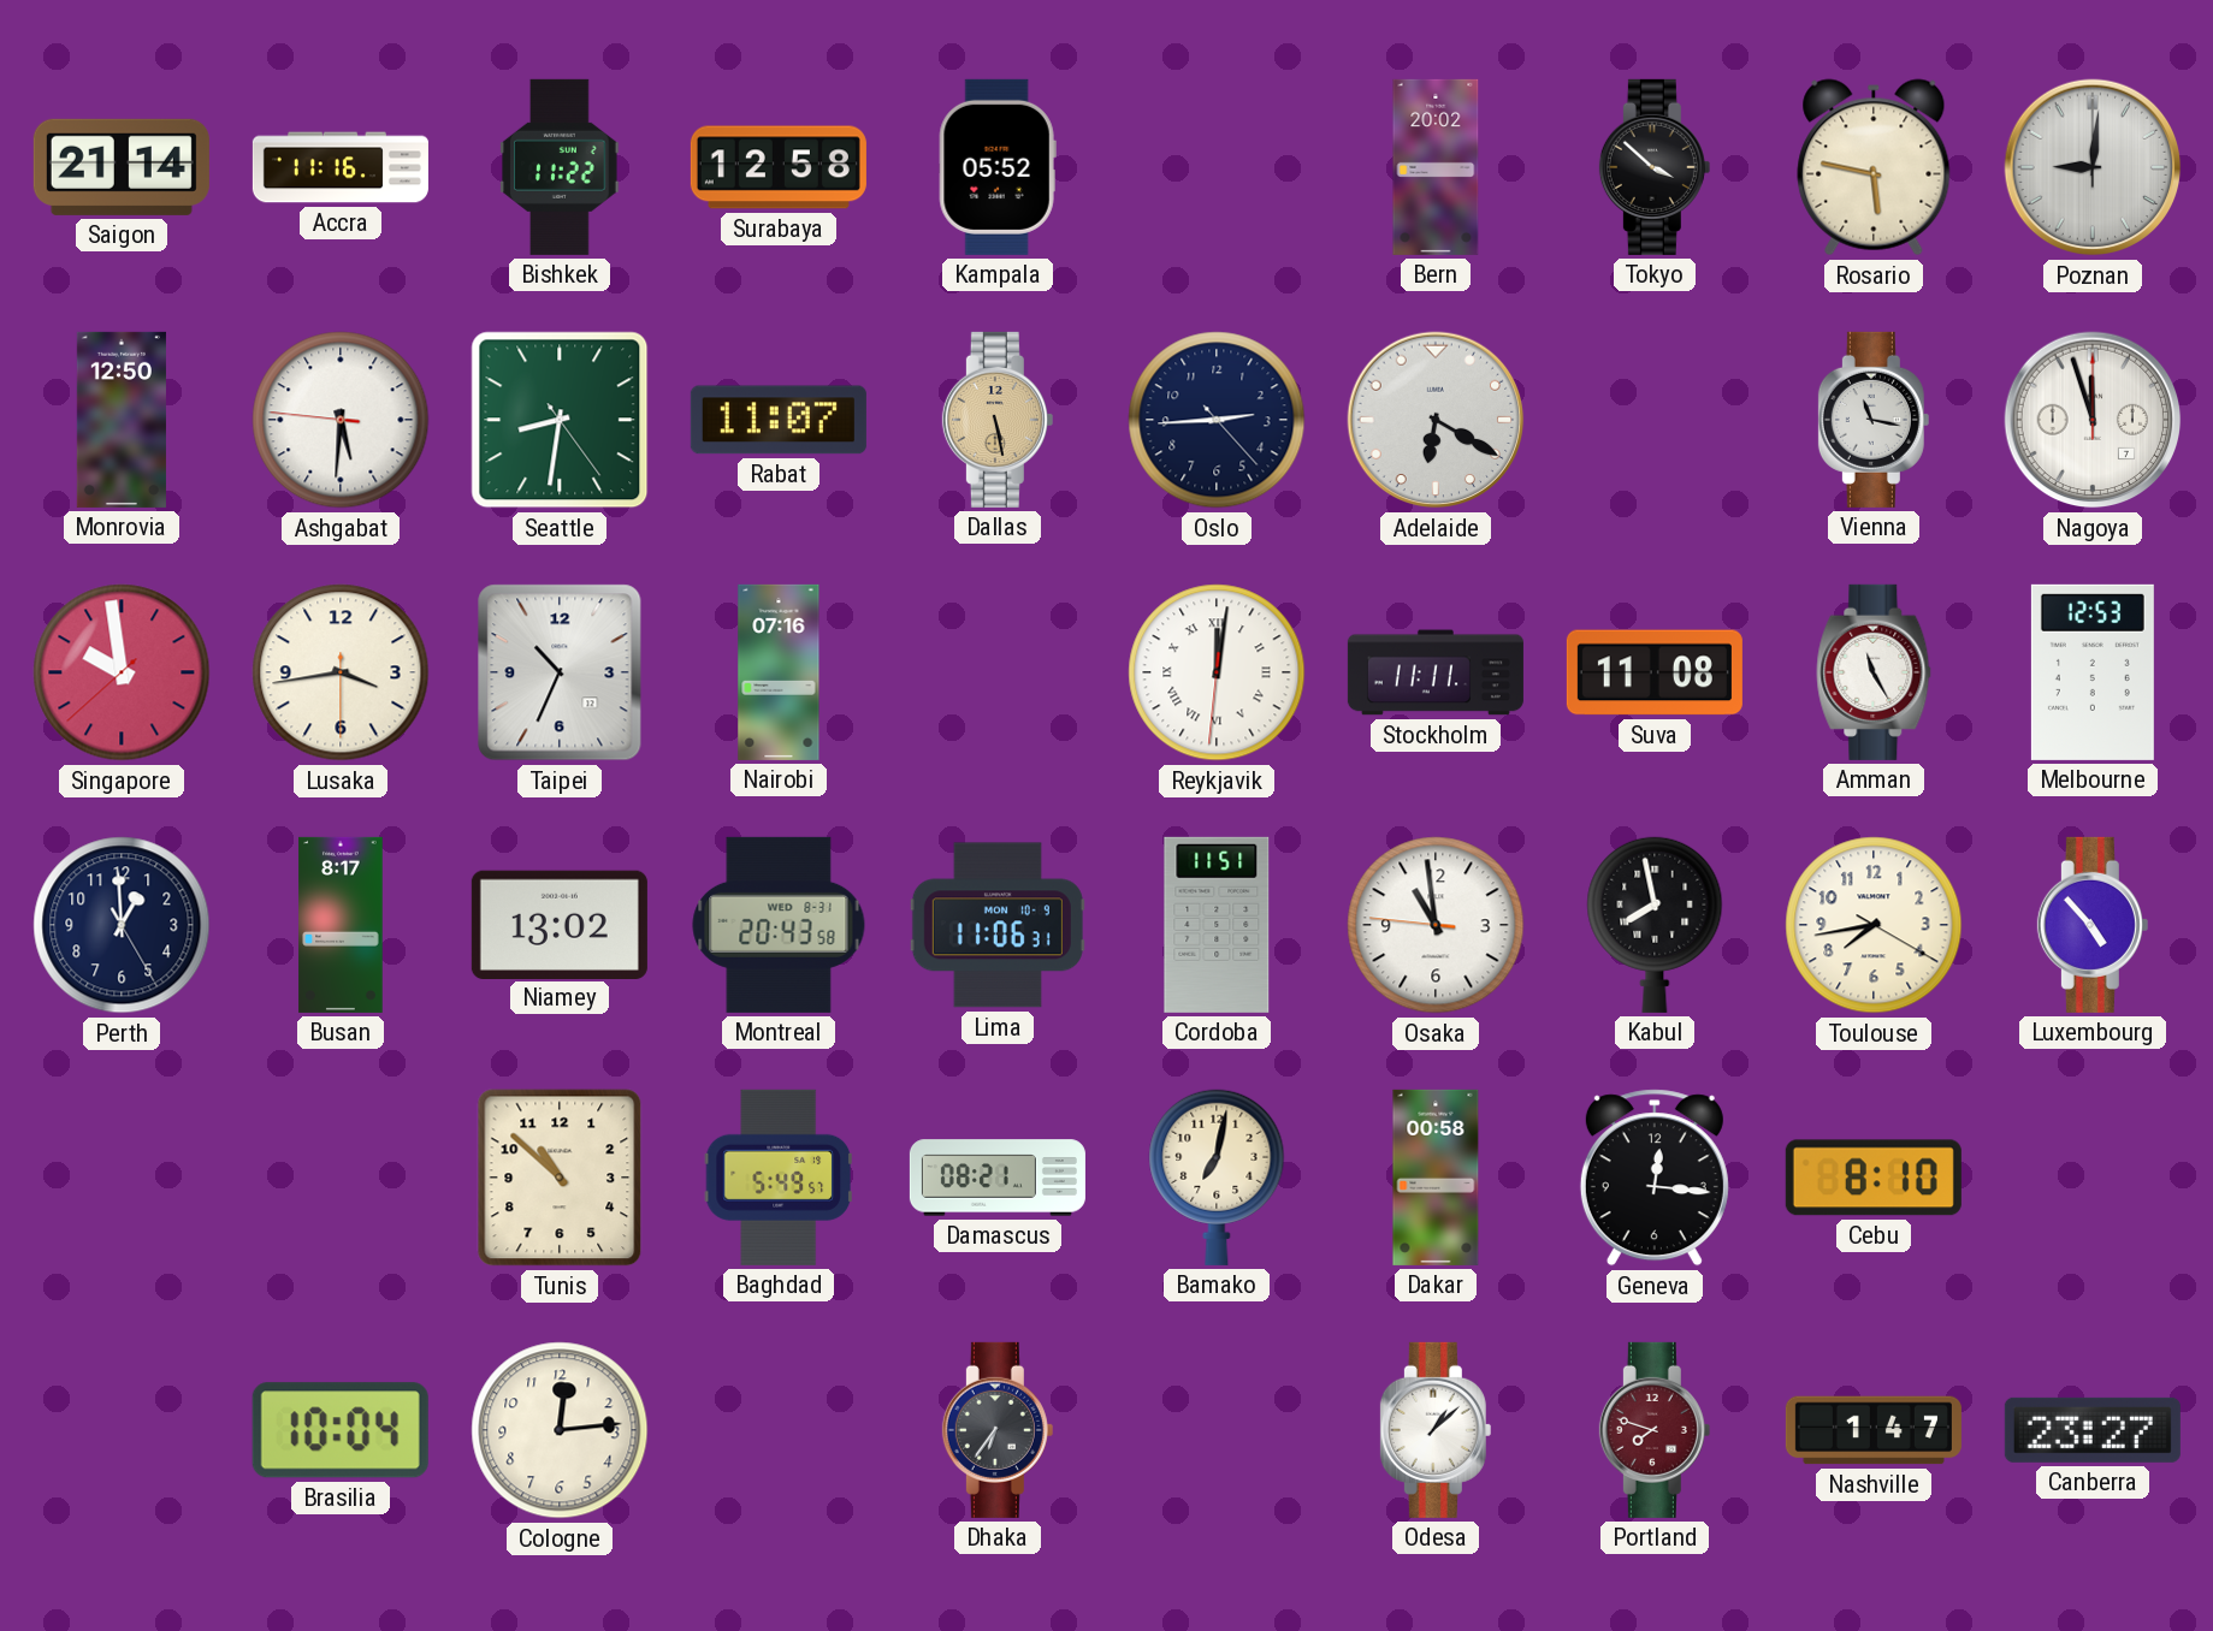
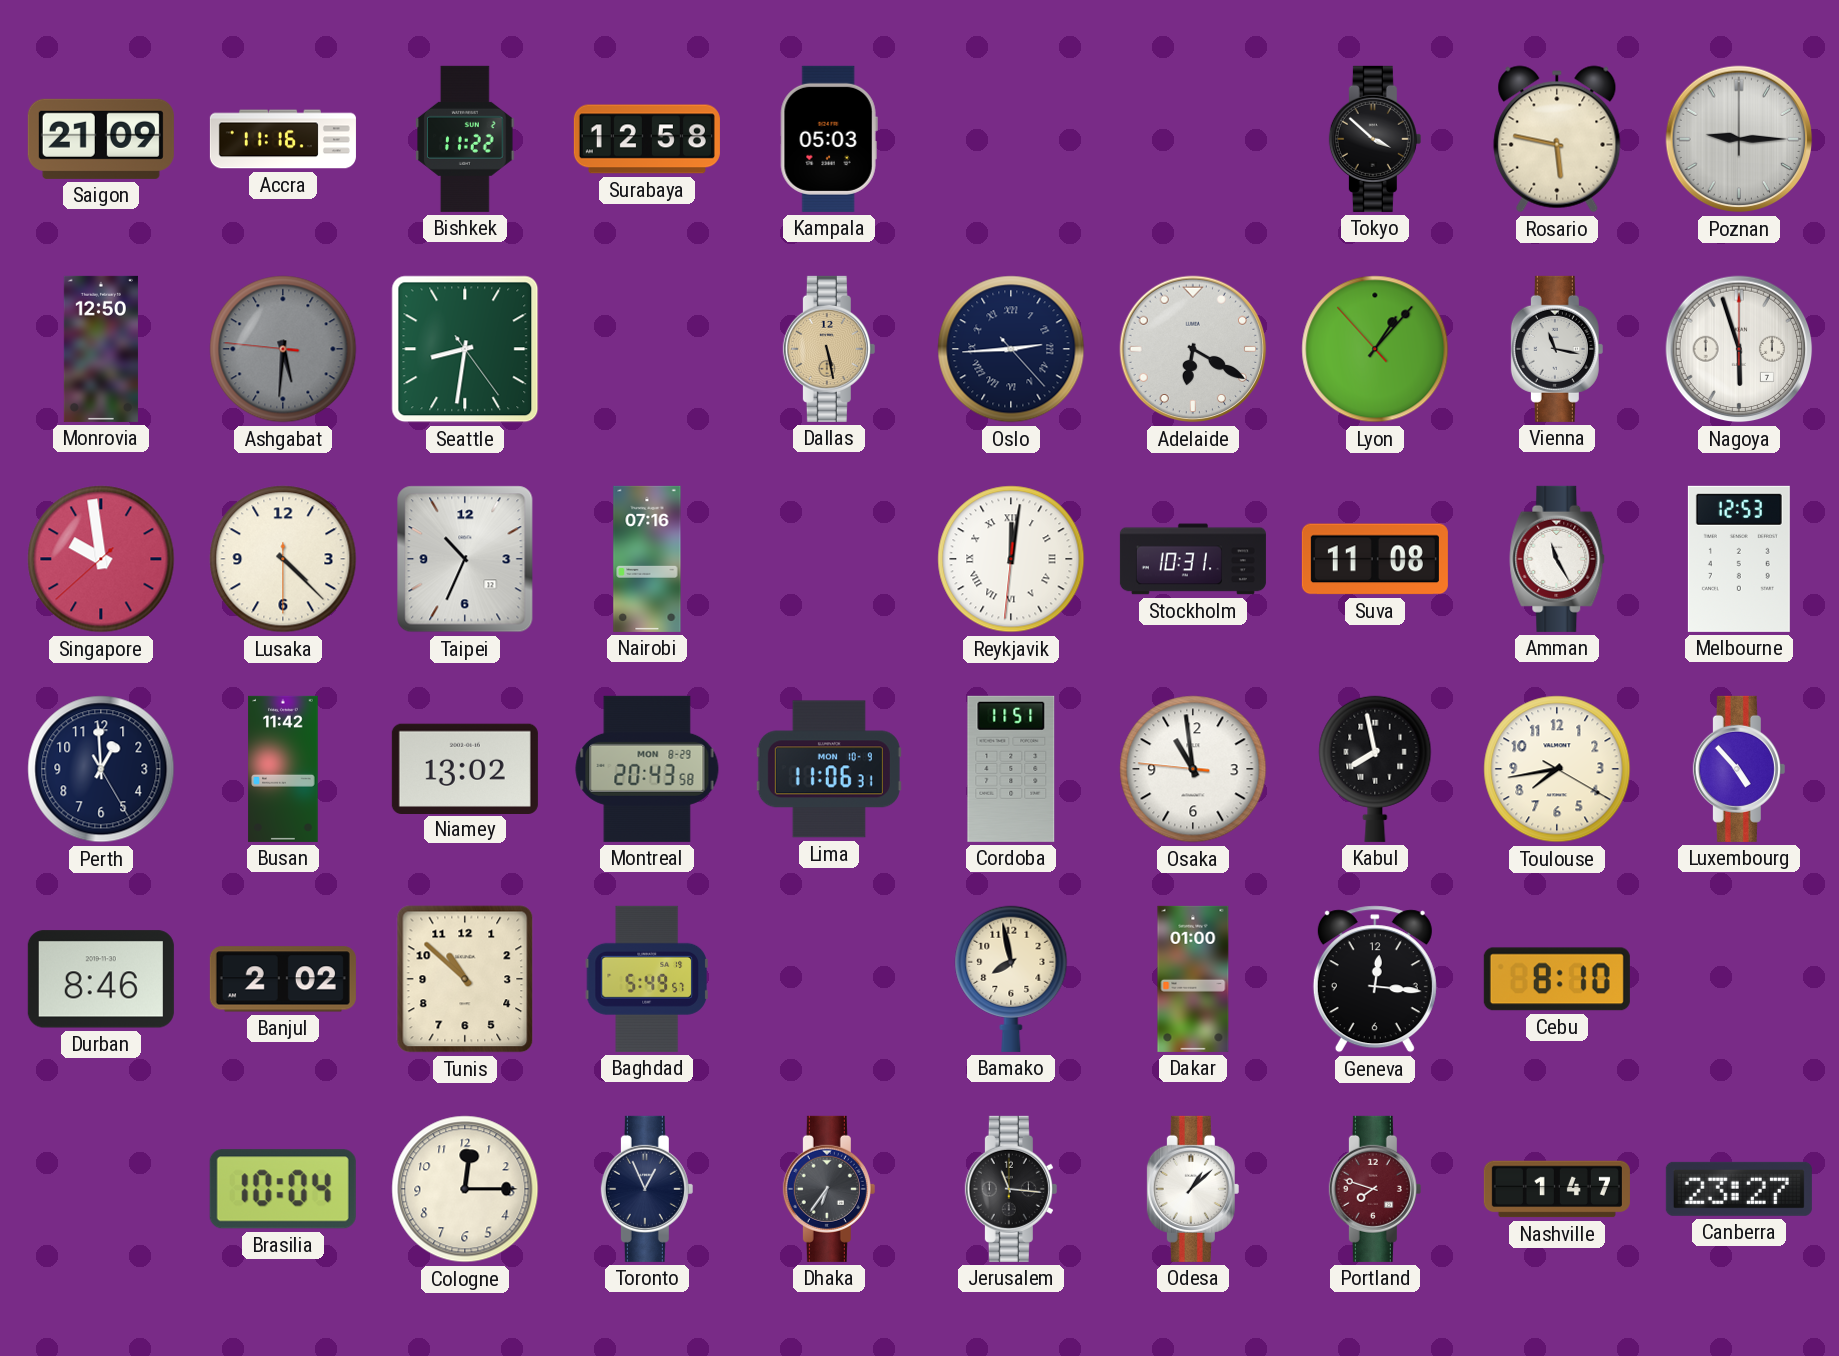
Saigon: 21:14 -> 21:09 (101, 139)
Kampala: 05:52 -> 05:03 (829, 139)
Bern: 20:02 -> none (1436, 167)
Poznan: 9:01 -> 9:15 (1739, 139)
Ashgabat dial: white -> grey (283, 349)
Rabat: 11:07 -> none (779, 420)
Oslo numerals: Arabic -> Roman (1011, 349)
Lyon: none -> 1:06 (1375, 349)
Nagoya: 11:57 -> 5:57 (1739, 349)
Lusaka: 3:43 -> 4:22 (283, 559)
Stockholm: 11:11 -> 10:31 (1193, 559)
Busan: 8:17 -> 11:42 (283, 769)
Montreal date: WED 8-31 -> MON 8-29 (647, 769)
Durban: none -> 8:46 (101, 979)
Banjul: none -> 2:02 (283, 979)
Damascus: 08:21 -> none (998, 1178)
Bamako: 7:02 -> 7:58 (1011, 979)
Dakar: 00:58 -> 01:00 (1193, 979)
Cologne: 12:14 -> 12:15 (465, 1189)
Toronto: none -> 12:56 (647, 1189)
Jerusalem: none -> 11:16 (1011, 1189)
